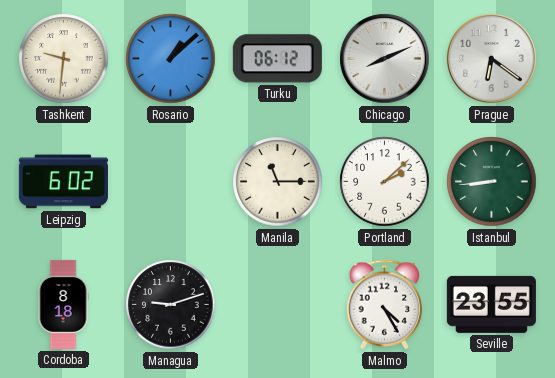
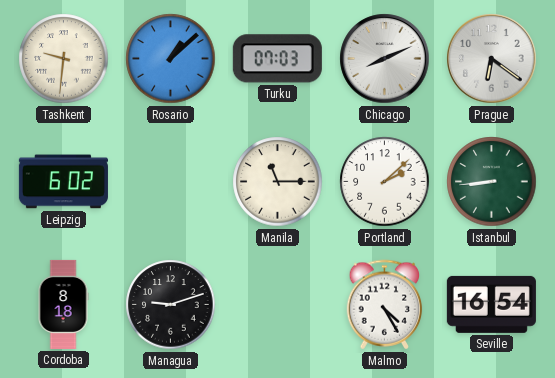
Turku: 06:12 -> 07:03 (277, 59)
Seville: 23:55 -> 16:54 (491, 304)
